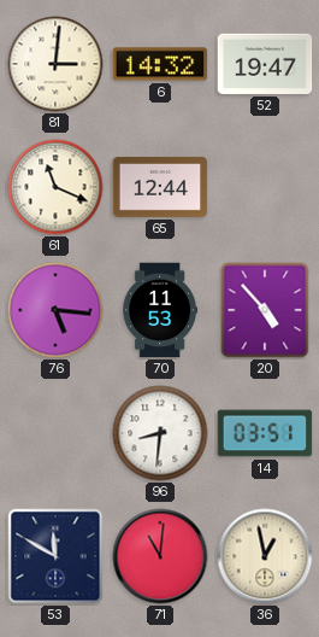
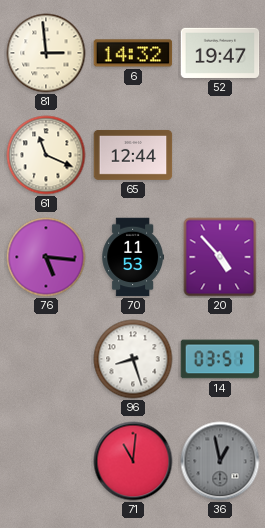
81: 3:01 -> 2:59 (46, 53)
96: 8:31 -> 8:27 (133, 359)
53: 11:50 -> none (55, 556)
36 dial: cream -> grey (220, 461)
